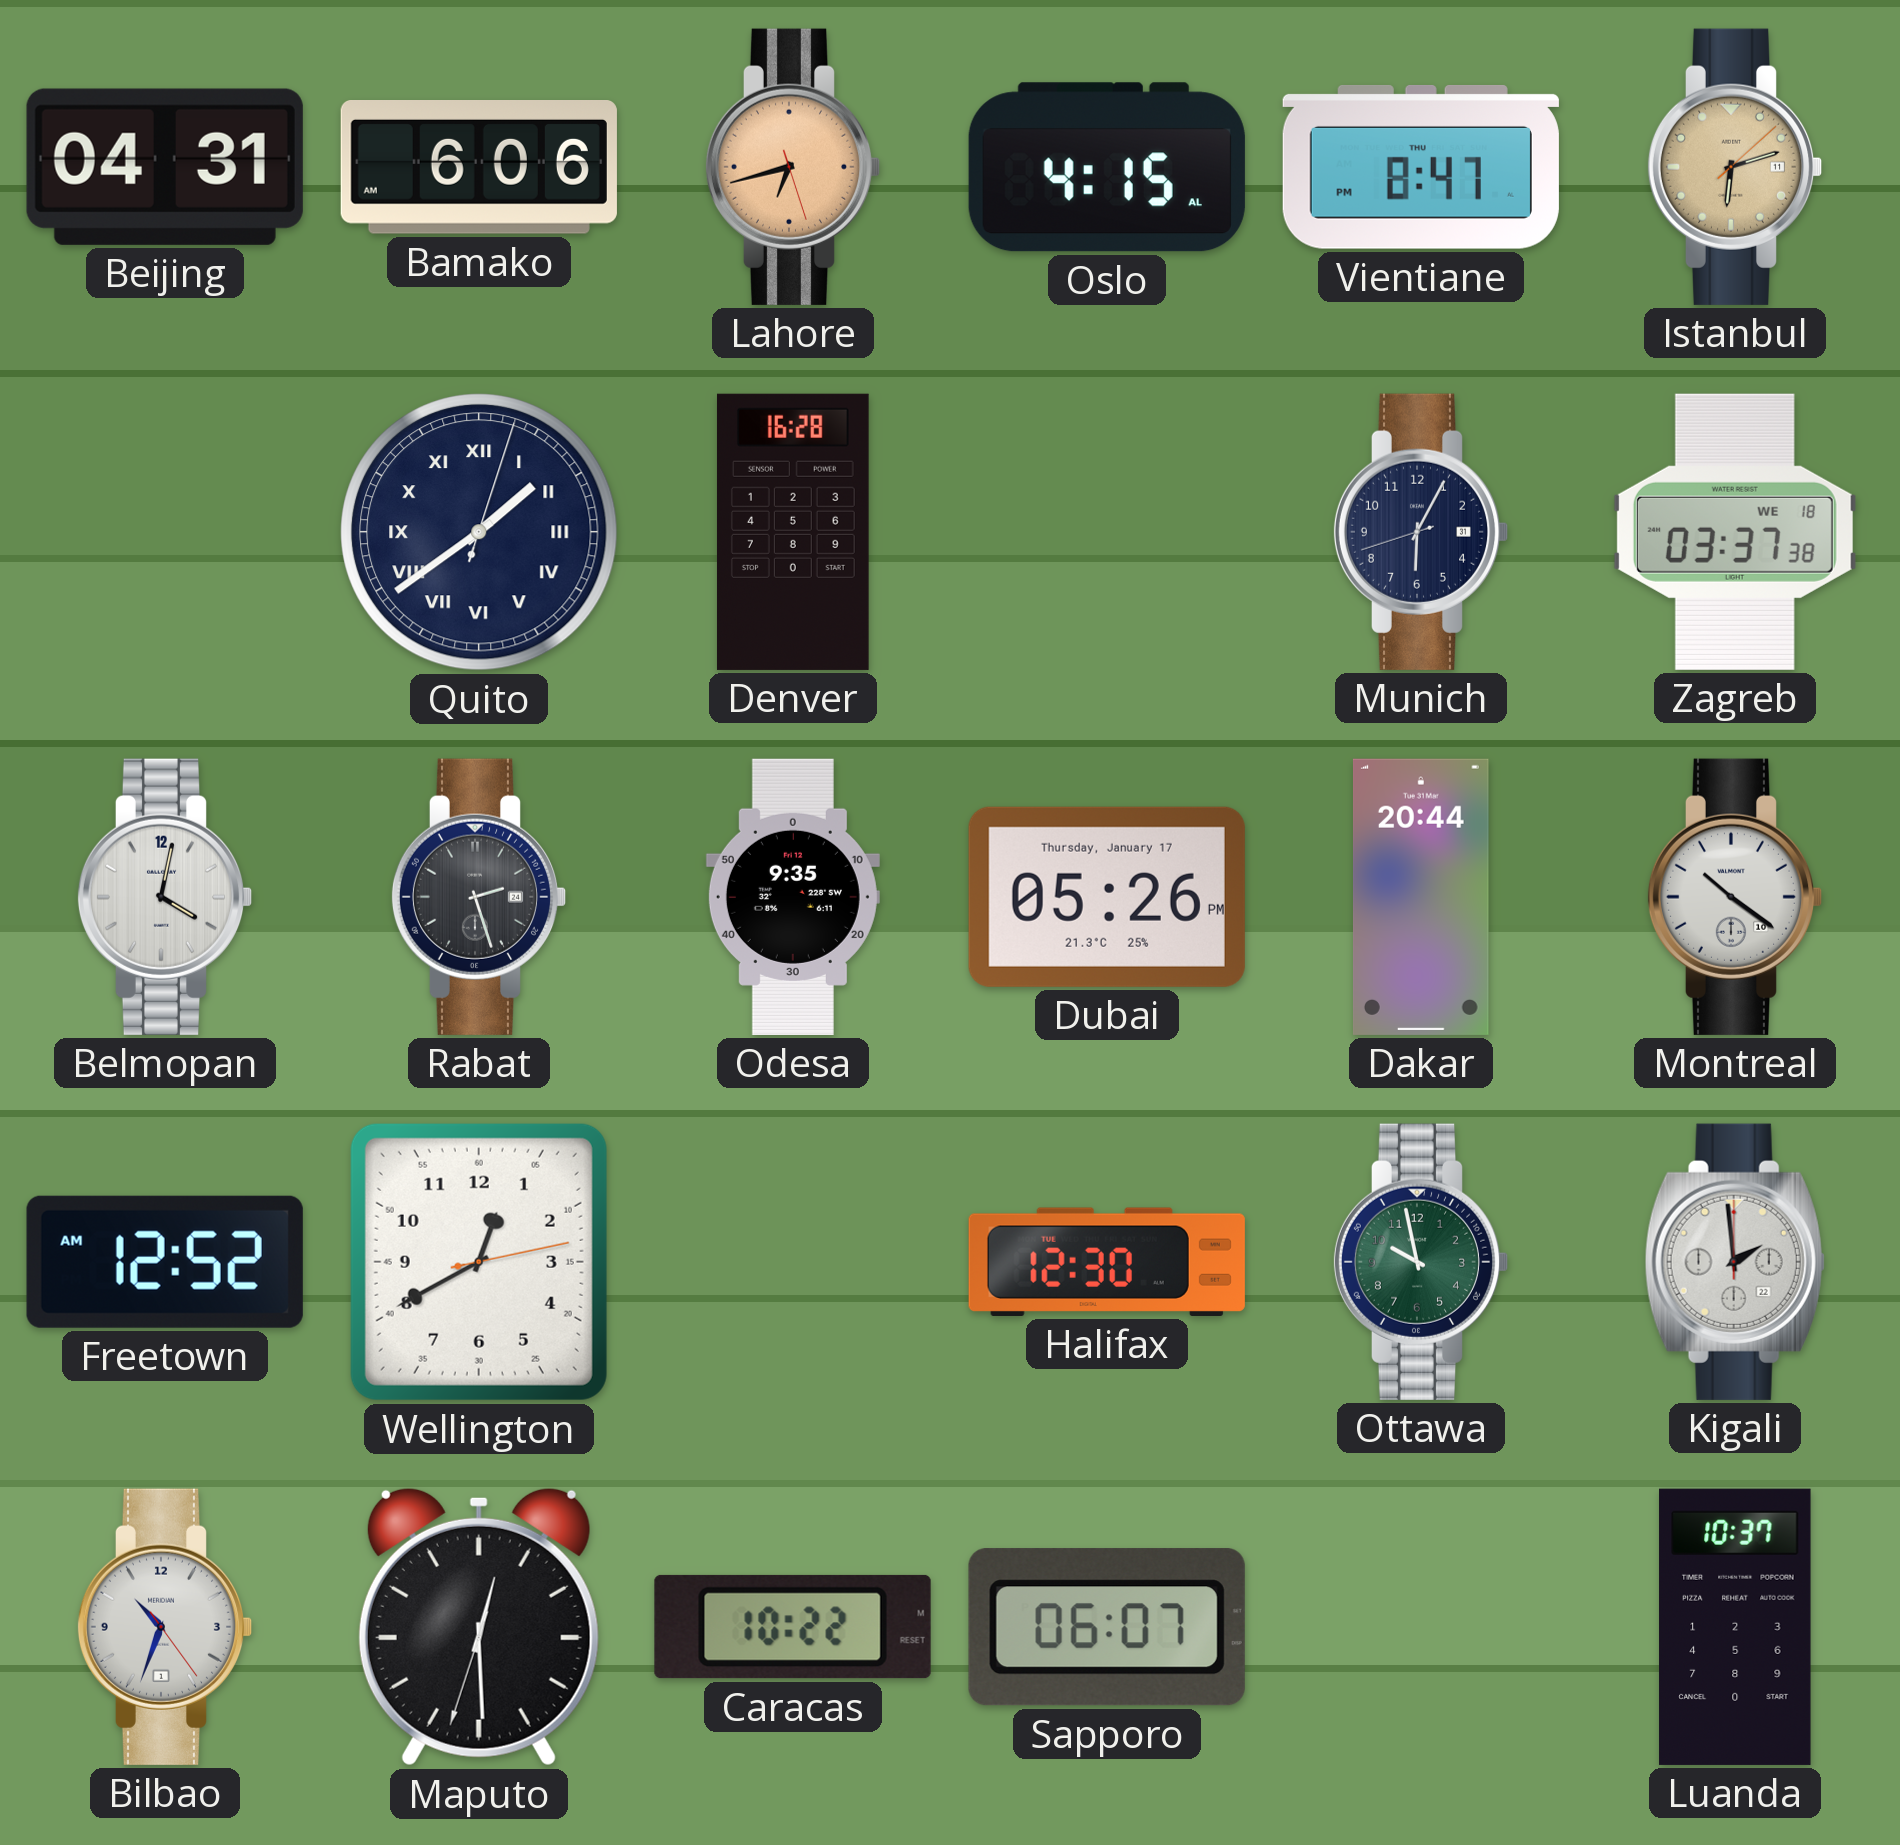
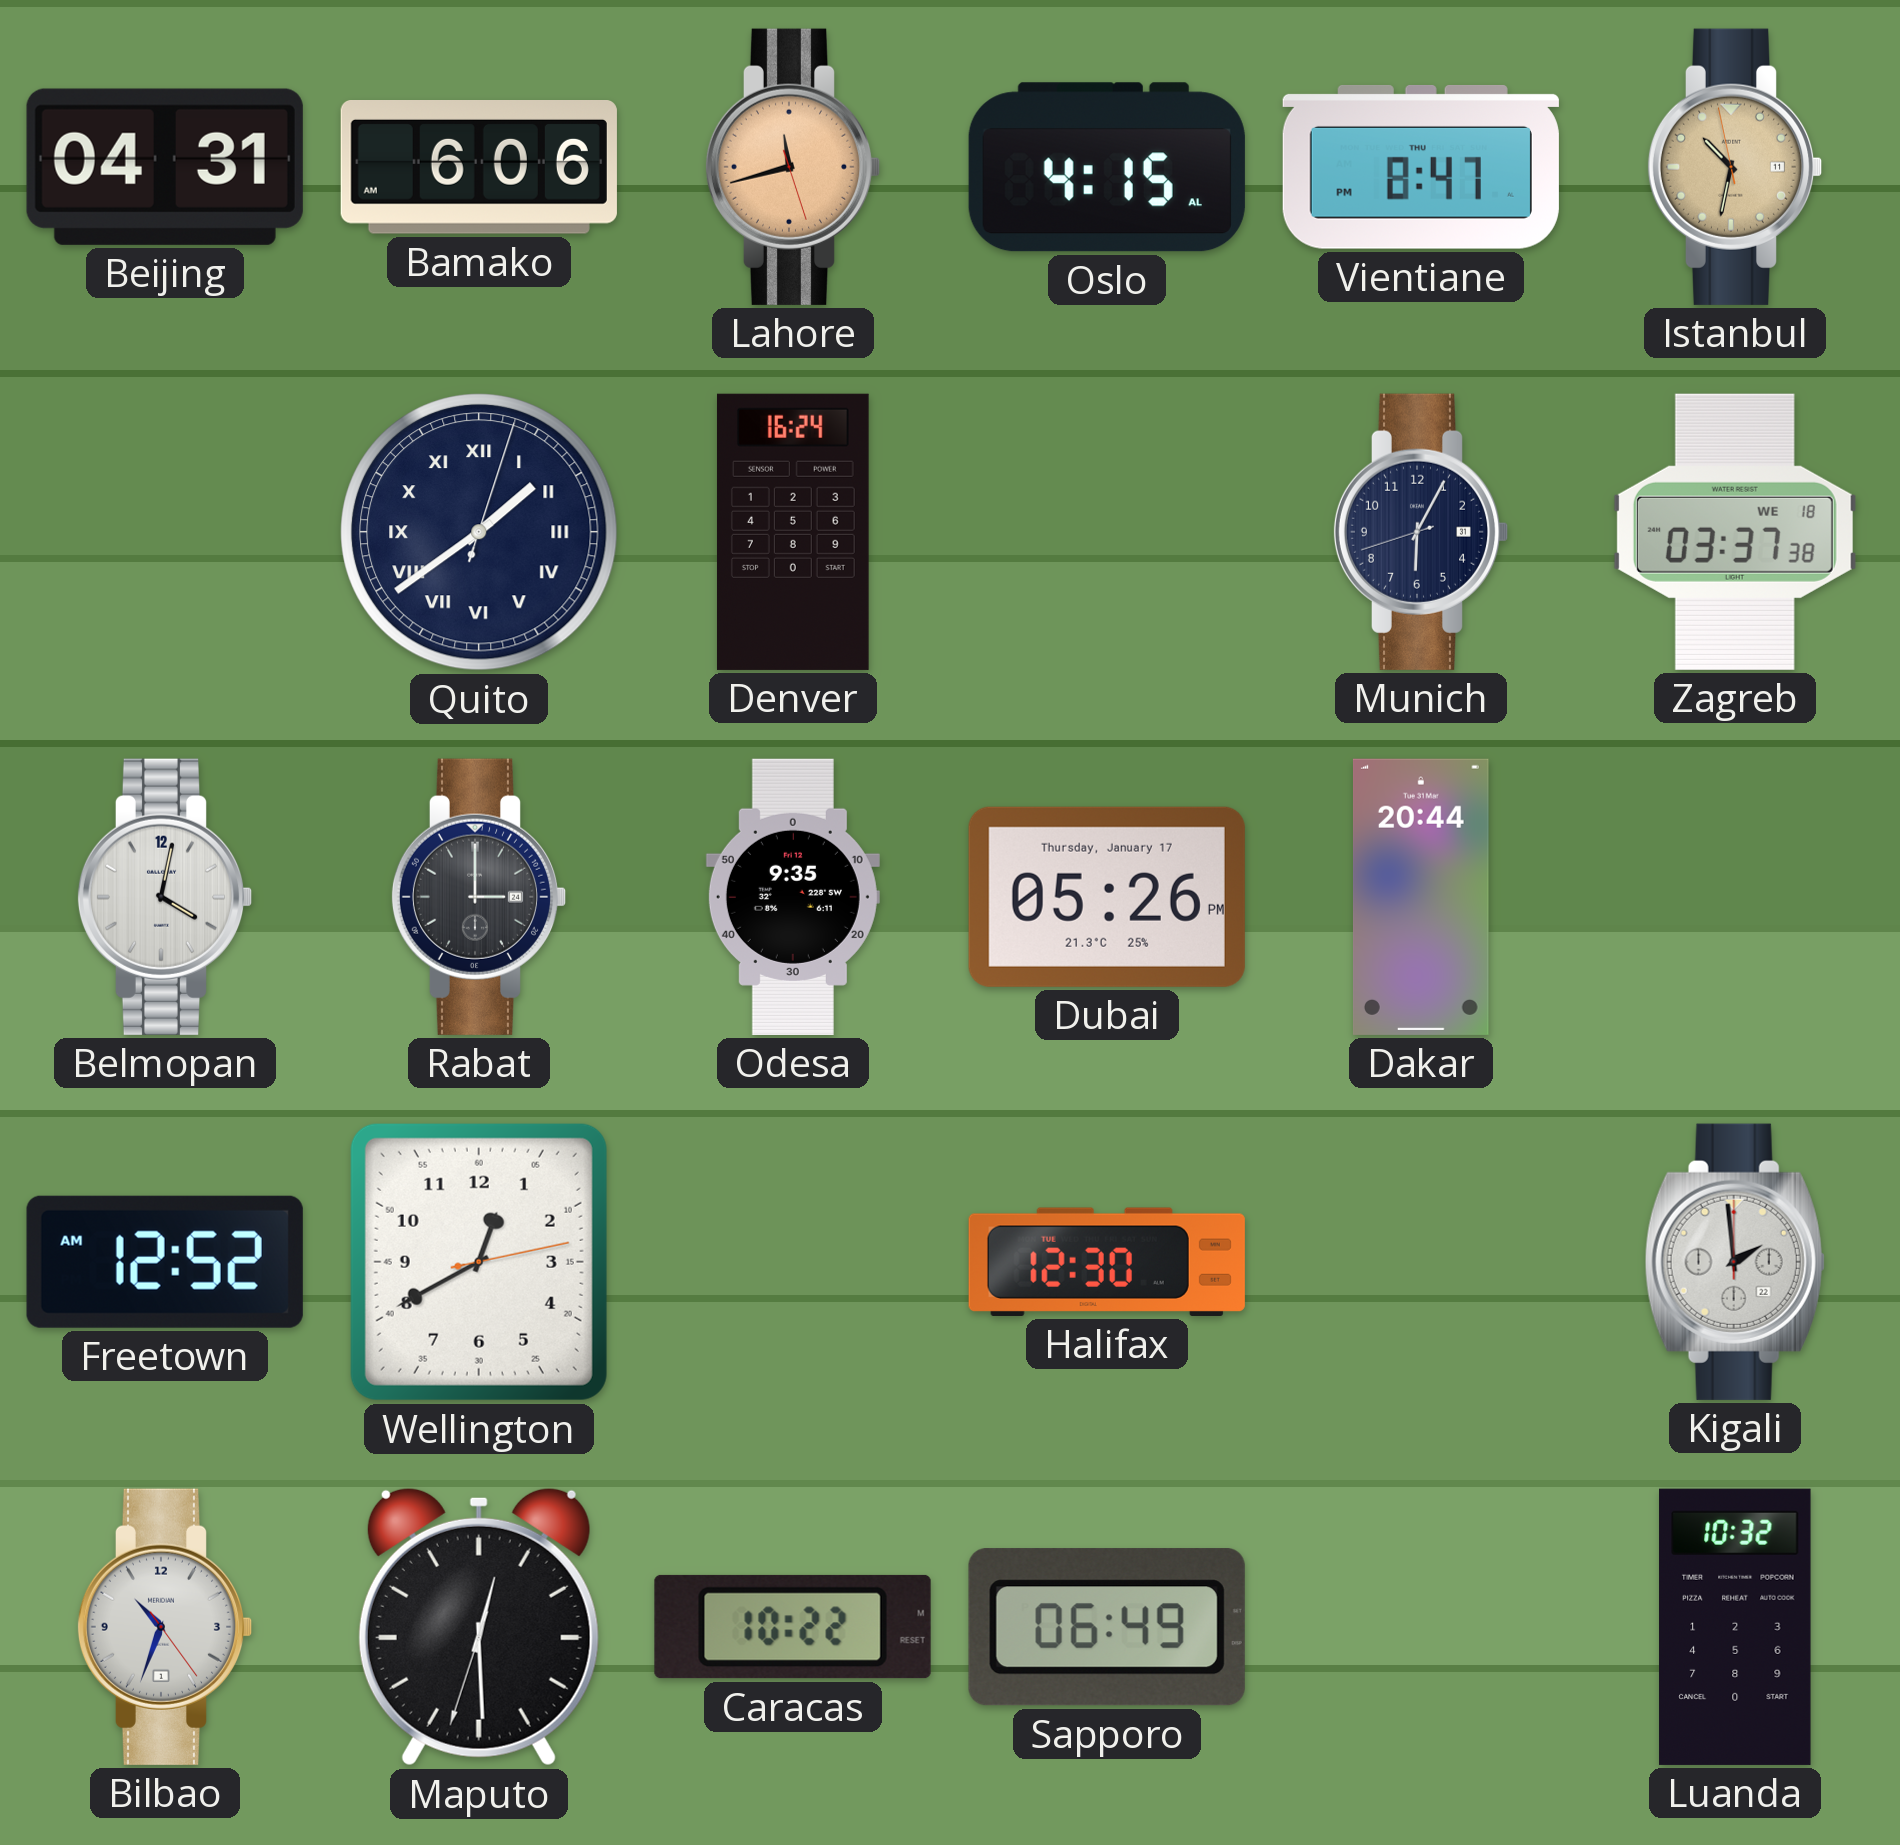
Lahore: 6:42 -> 11:42 (793, 167)
Istanbul: 6:12 -> 10:31 (1735, 167)
Denver: 16:28 -> 16:24 (793, 532)
Rabat: 2:27 -> 3:00 (479, 897)
Montreal: 10:21 -> none (1735, 897)
Ottawa: 9:58 -> none (1421, 1262)
Sapporo: 06:07 -> 06:49 (1107, 1627)
Luanda: 10:37 -> 10:32 (1735, 1627)
